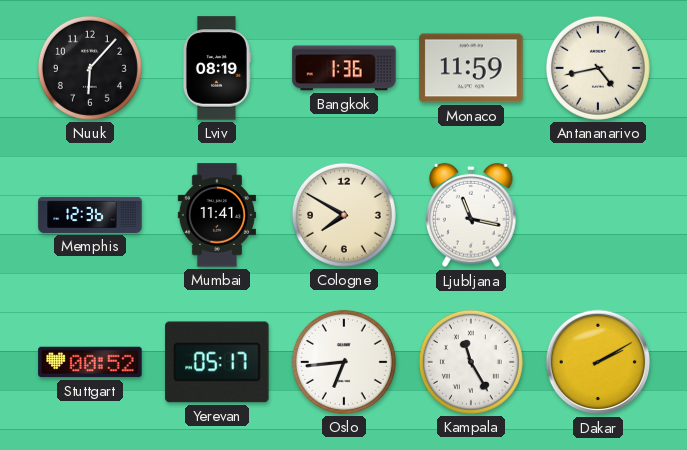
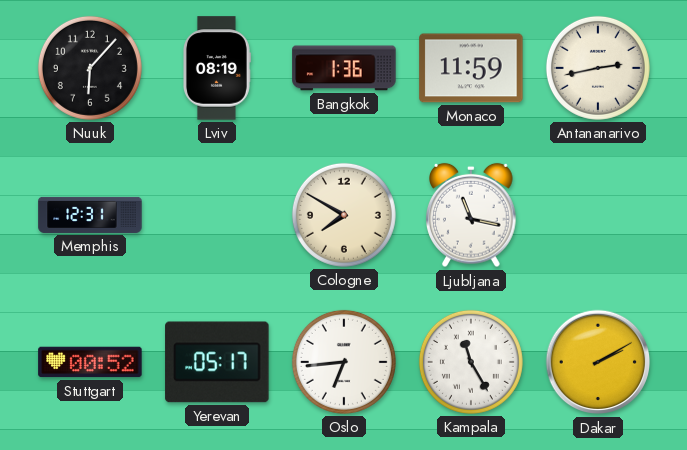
Antananarivo: 4:43 -> 2:43 (598, 68)
Memphis: 12:36 -> 12:31 (90, 215)
Mumbai: 11:41 -> none (217, 215)
